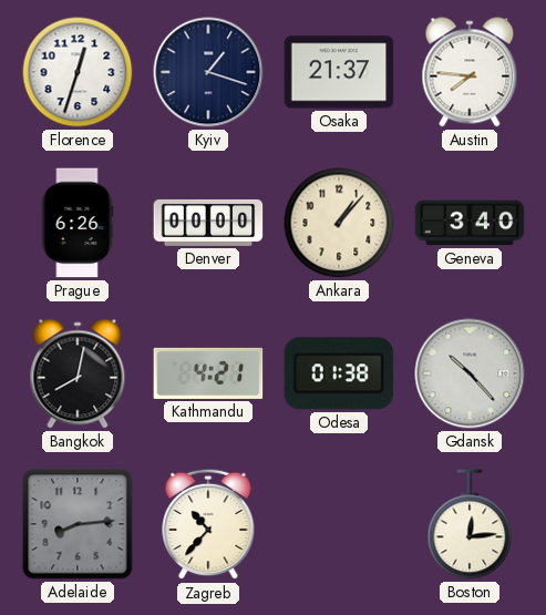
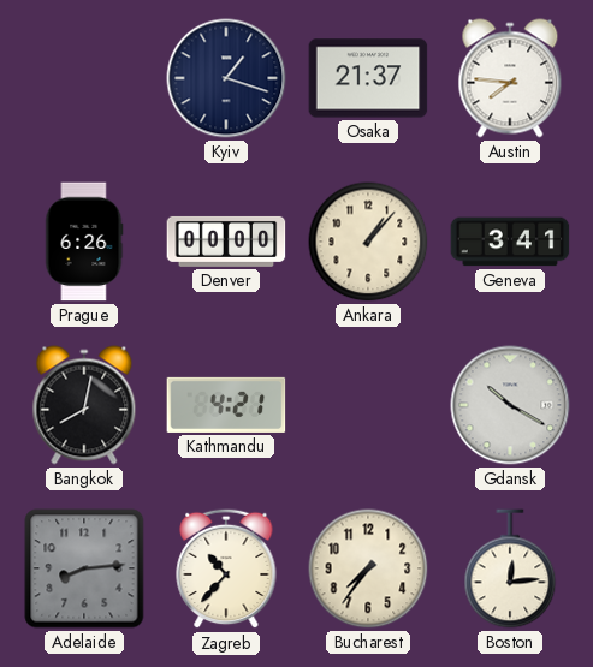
Florence: 12:33 -> none (78, 72)
Geneva: 3:40 -> 3:41 (510, 242)
Odesa: 01:38 -> none (339, 373)
Gdansk: 10:23 -> 10:20 (510, 405)
Bucharest: none -> 7:36 (368, 568)
